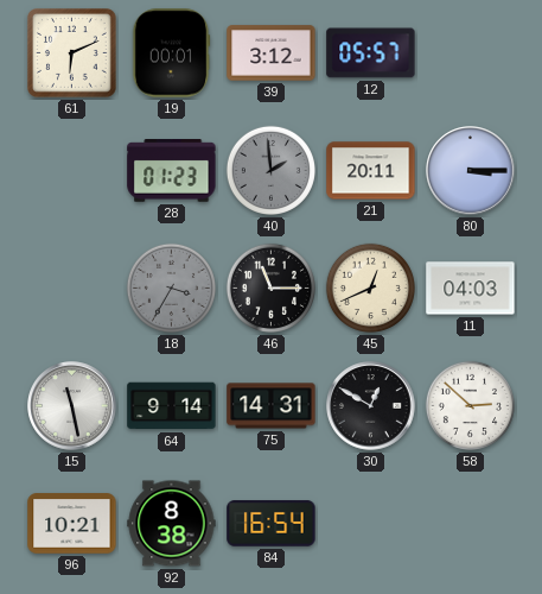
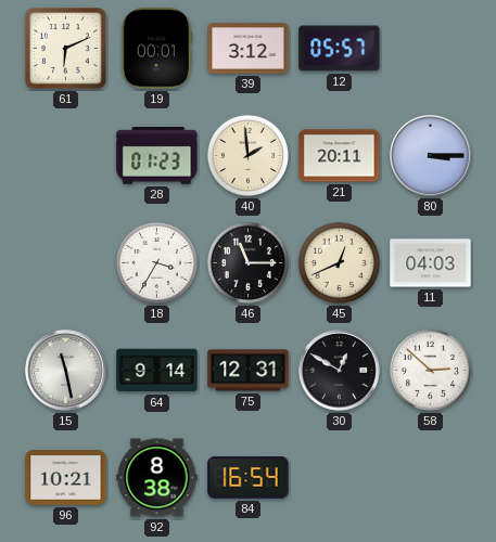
40 dial: grey -> cream (247, 155)
18 dial: grey -> white (156, 262)
75: 14:31 -> 12:31 (249, 371)
